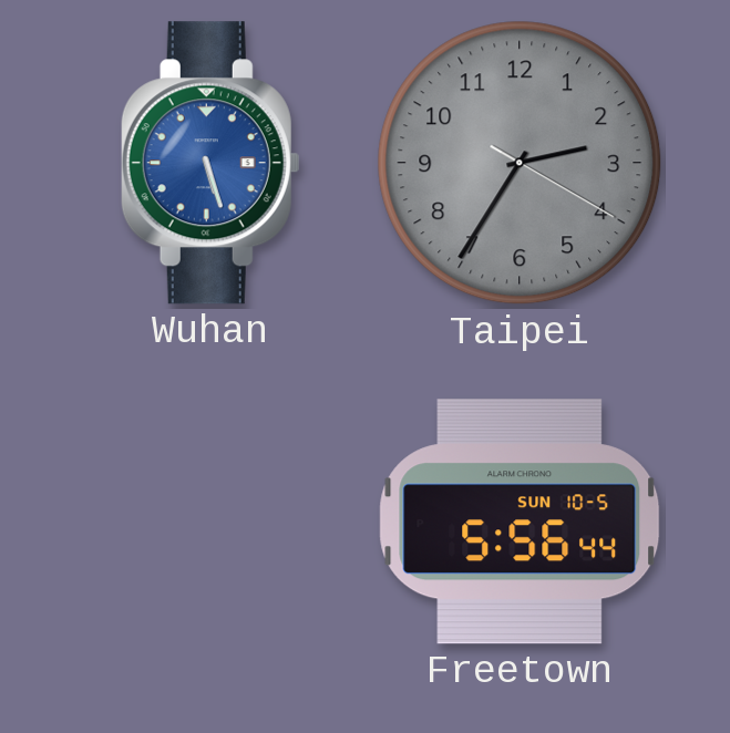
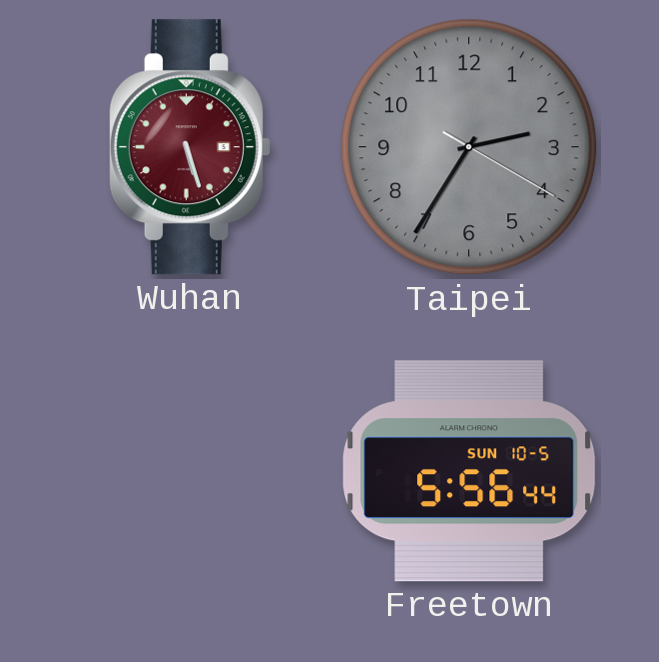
Wuhan dial: blue -> burgundy (190, 147)
